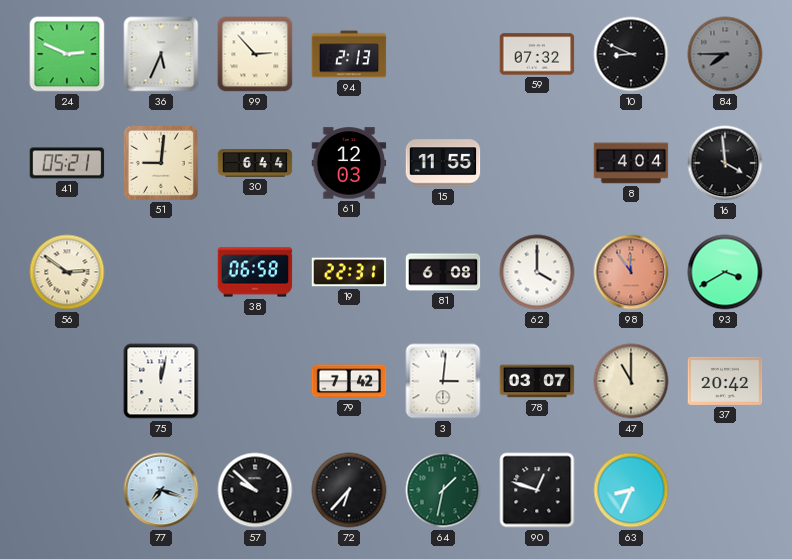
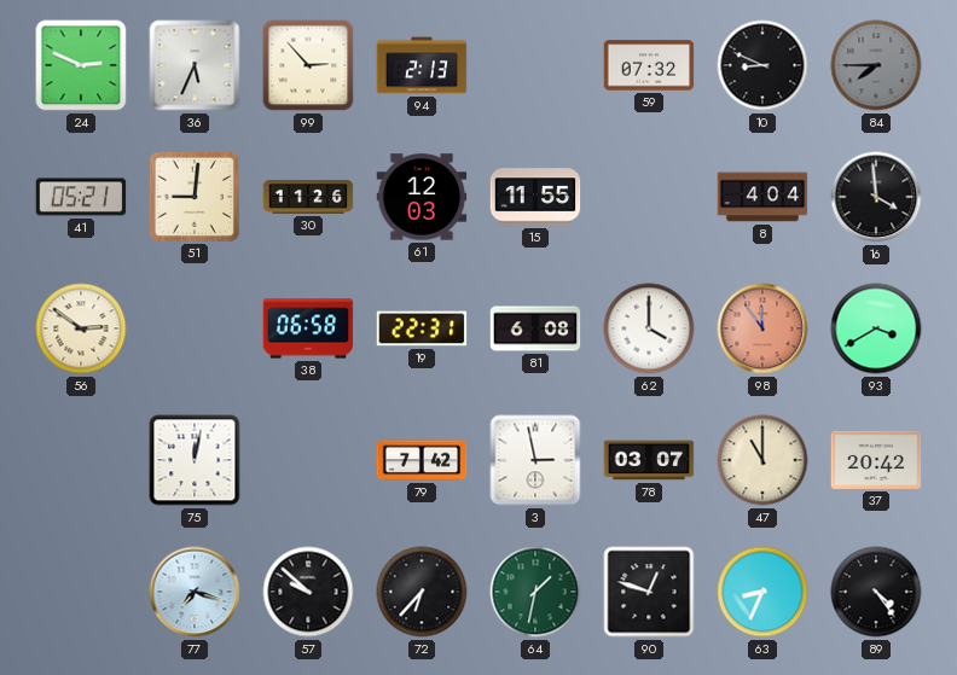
30: 6:44 -> 11:26 (308, 197)
3: 3:01 -> 2:58 (535, 460)
89: none -> 4:24 (876, 592)
